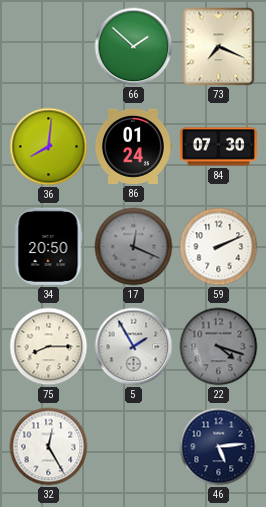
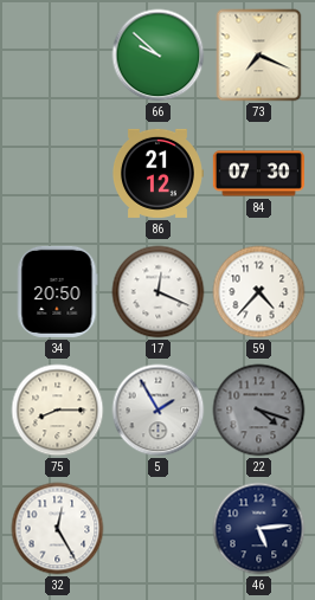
66: 1:52 -> 9:52 (159, 56)
36: 8:01 -> none (49, 147)
86: 01:24 -> 21:12 (157, 173)
17 dial: grey -> white (159, 292)
59: 2:11 -> 4:37 (259, 292)
